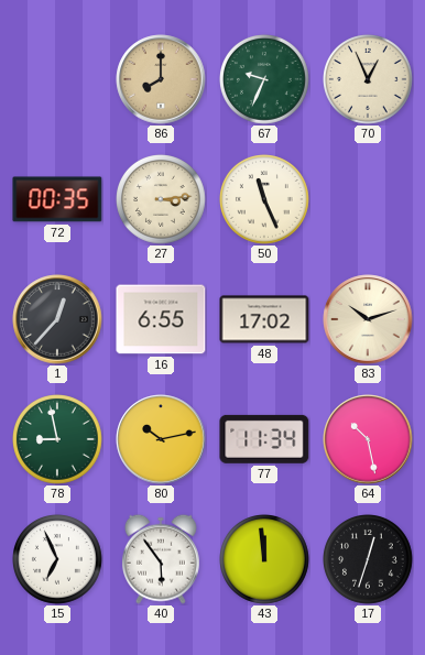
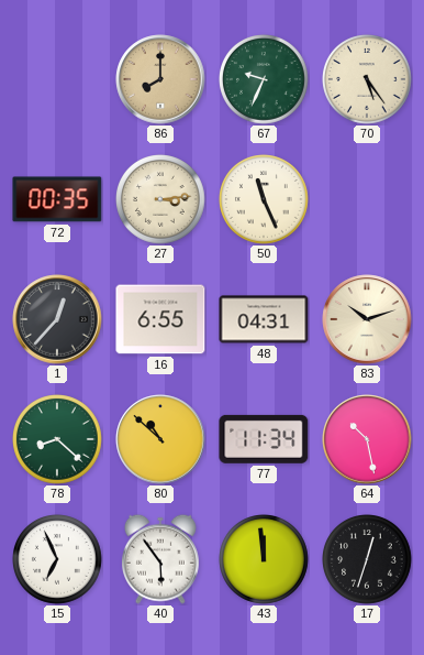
70: 12:56 -> 5:24 (368, 80)
48: 17:02 -> 04:31 (264, 319)
78: 8:58 -> 8:22 (58, 440)
80: 10:13 -> 10:52 (160, 439)
